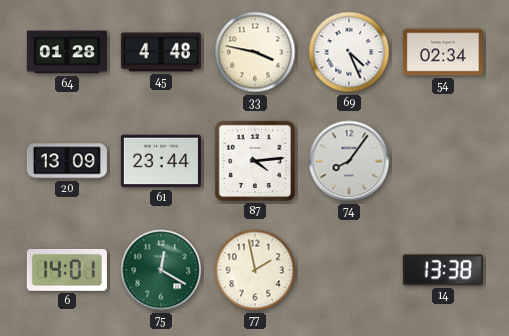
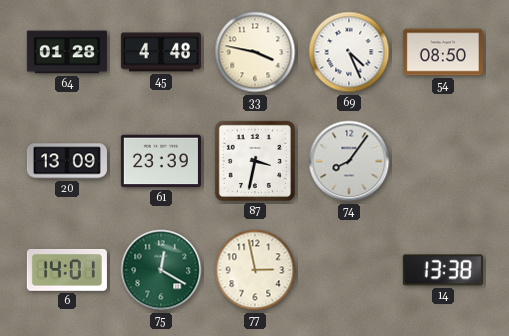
54: 02:34 -> 08:50 (443, 52)
61: 23:44 -> 23:39 (161, 161)
87: 4:14 -> 3:32 (255, 161)
77: 1:58 -> 2:58 (255, 270)
